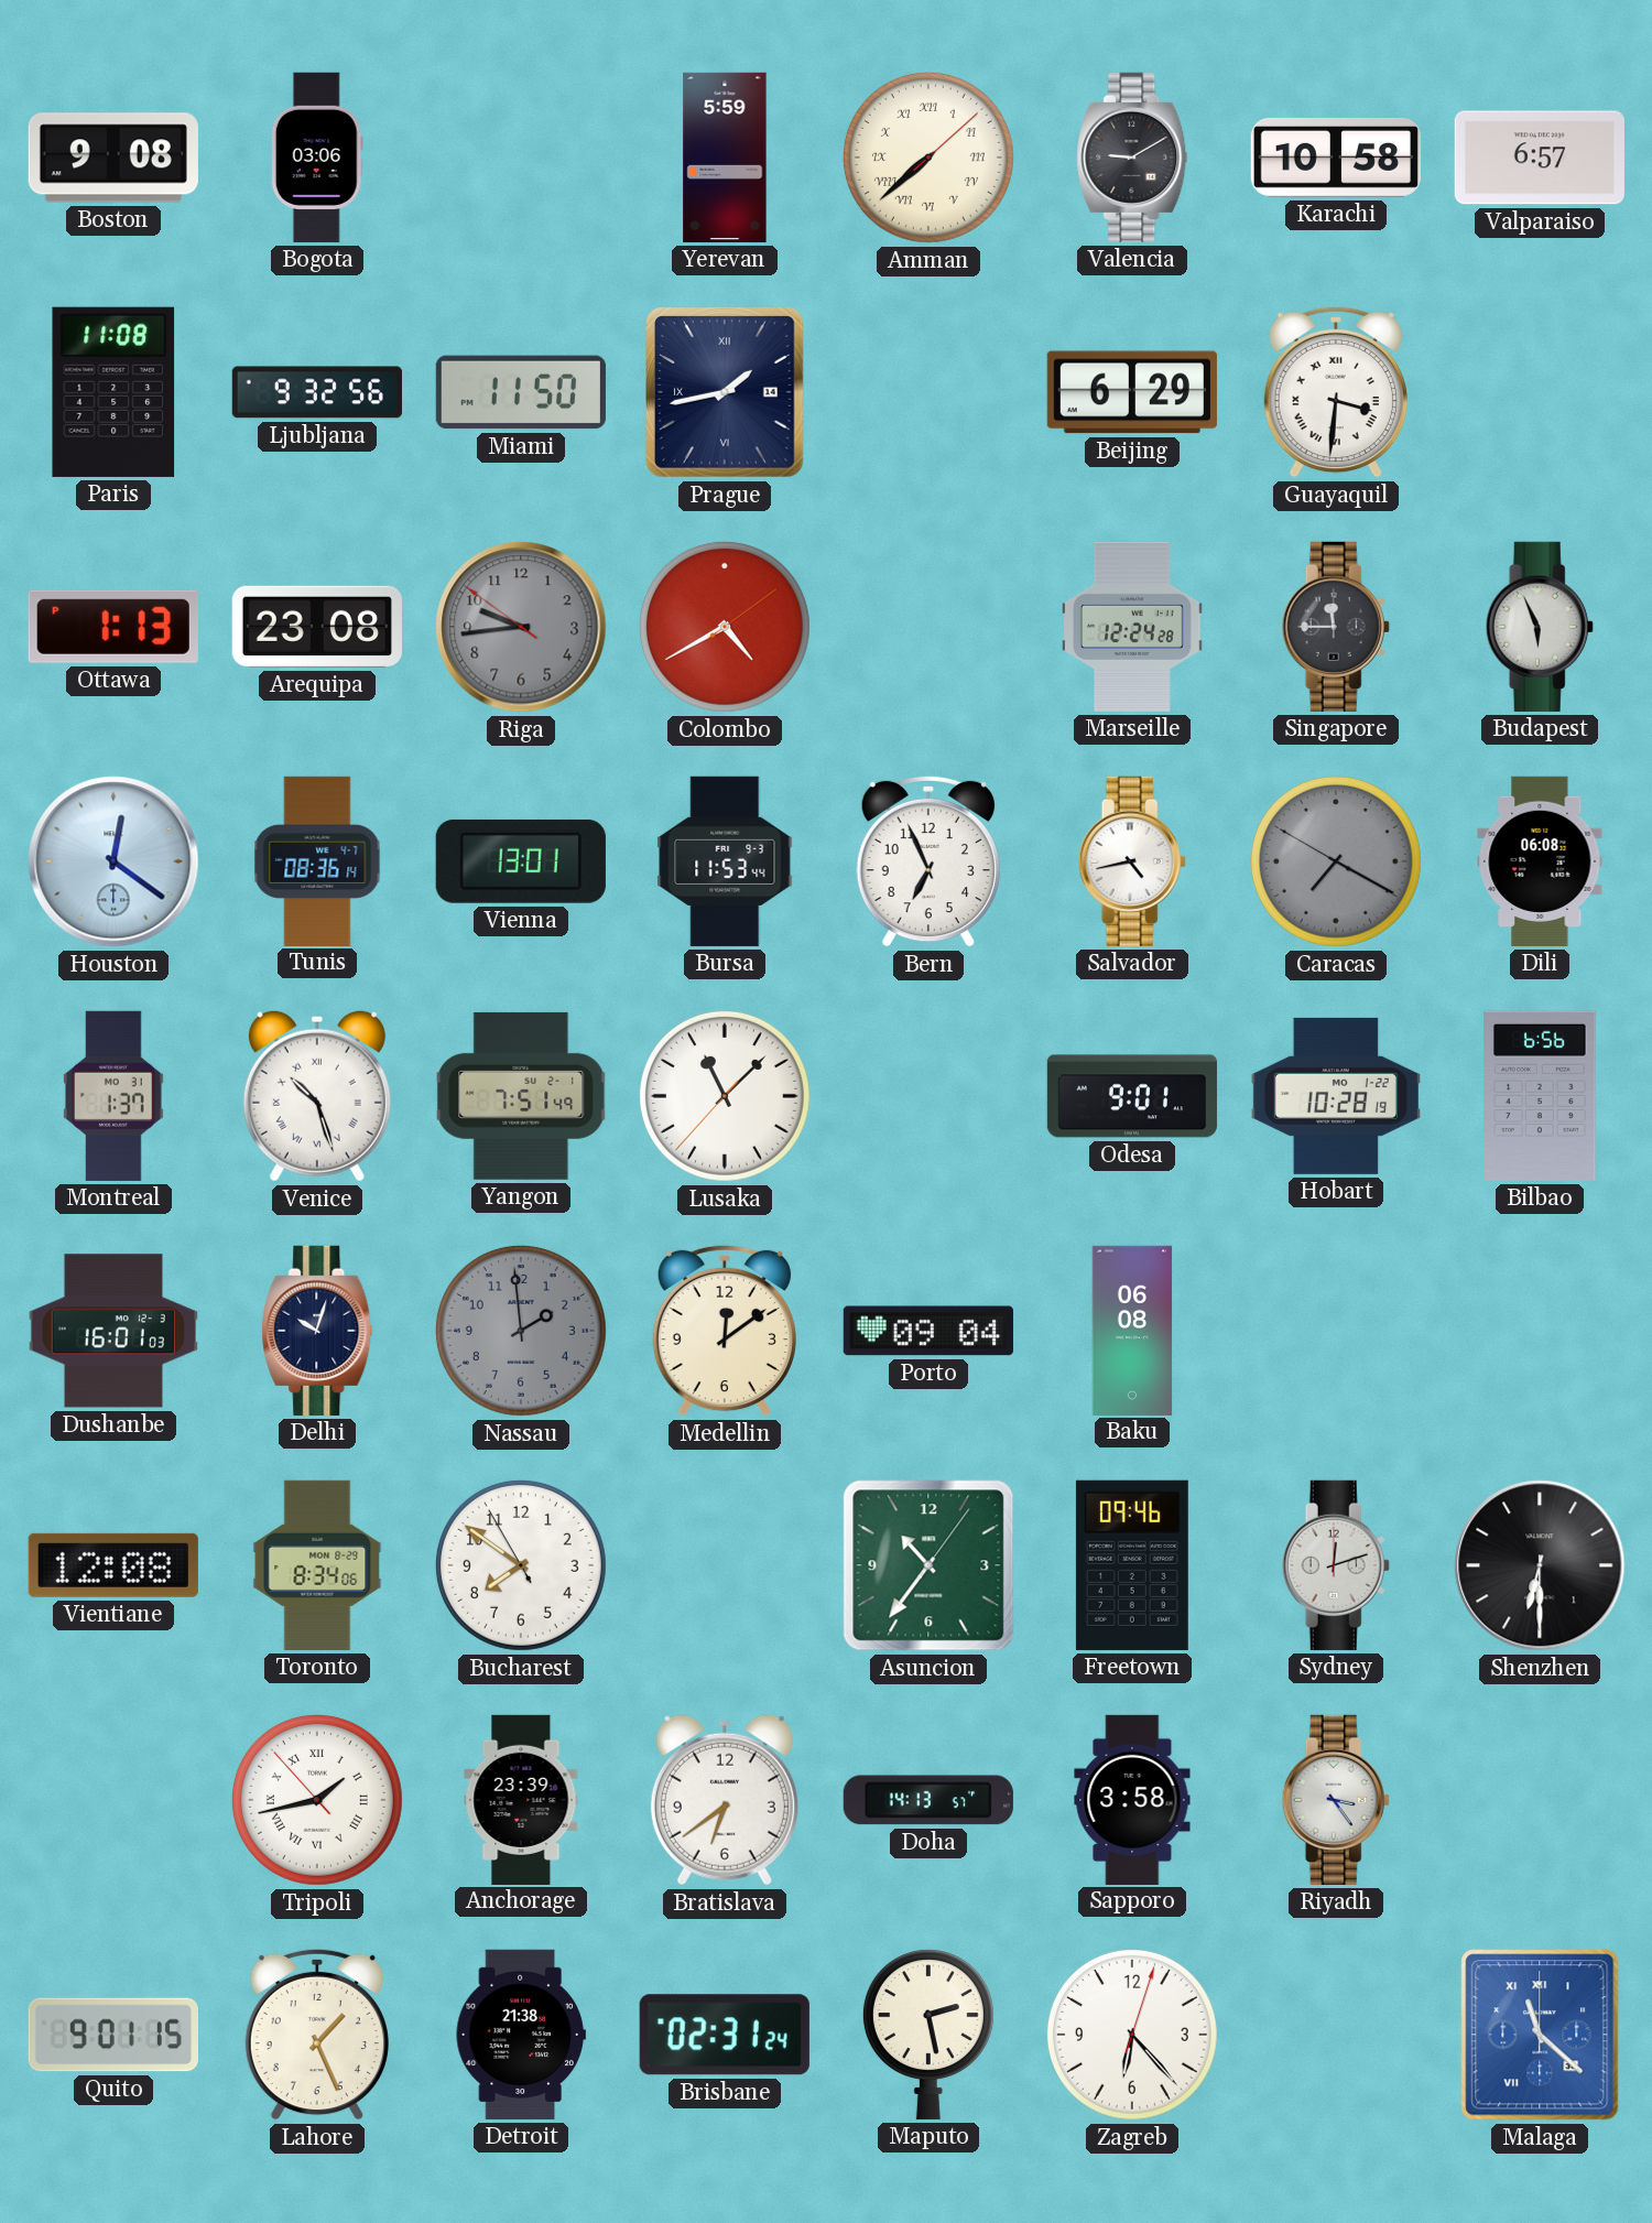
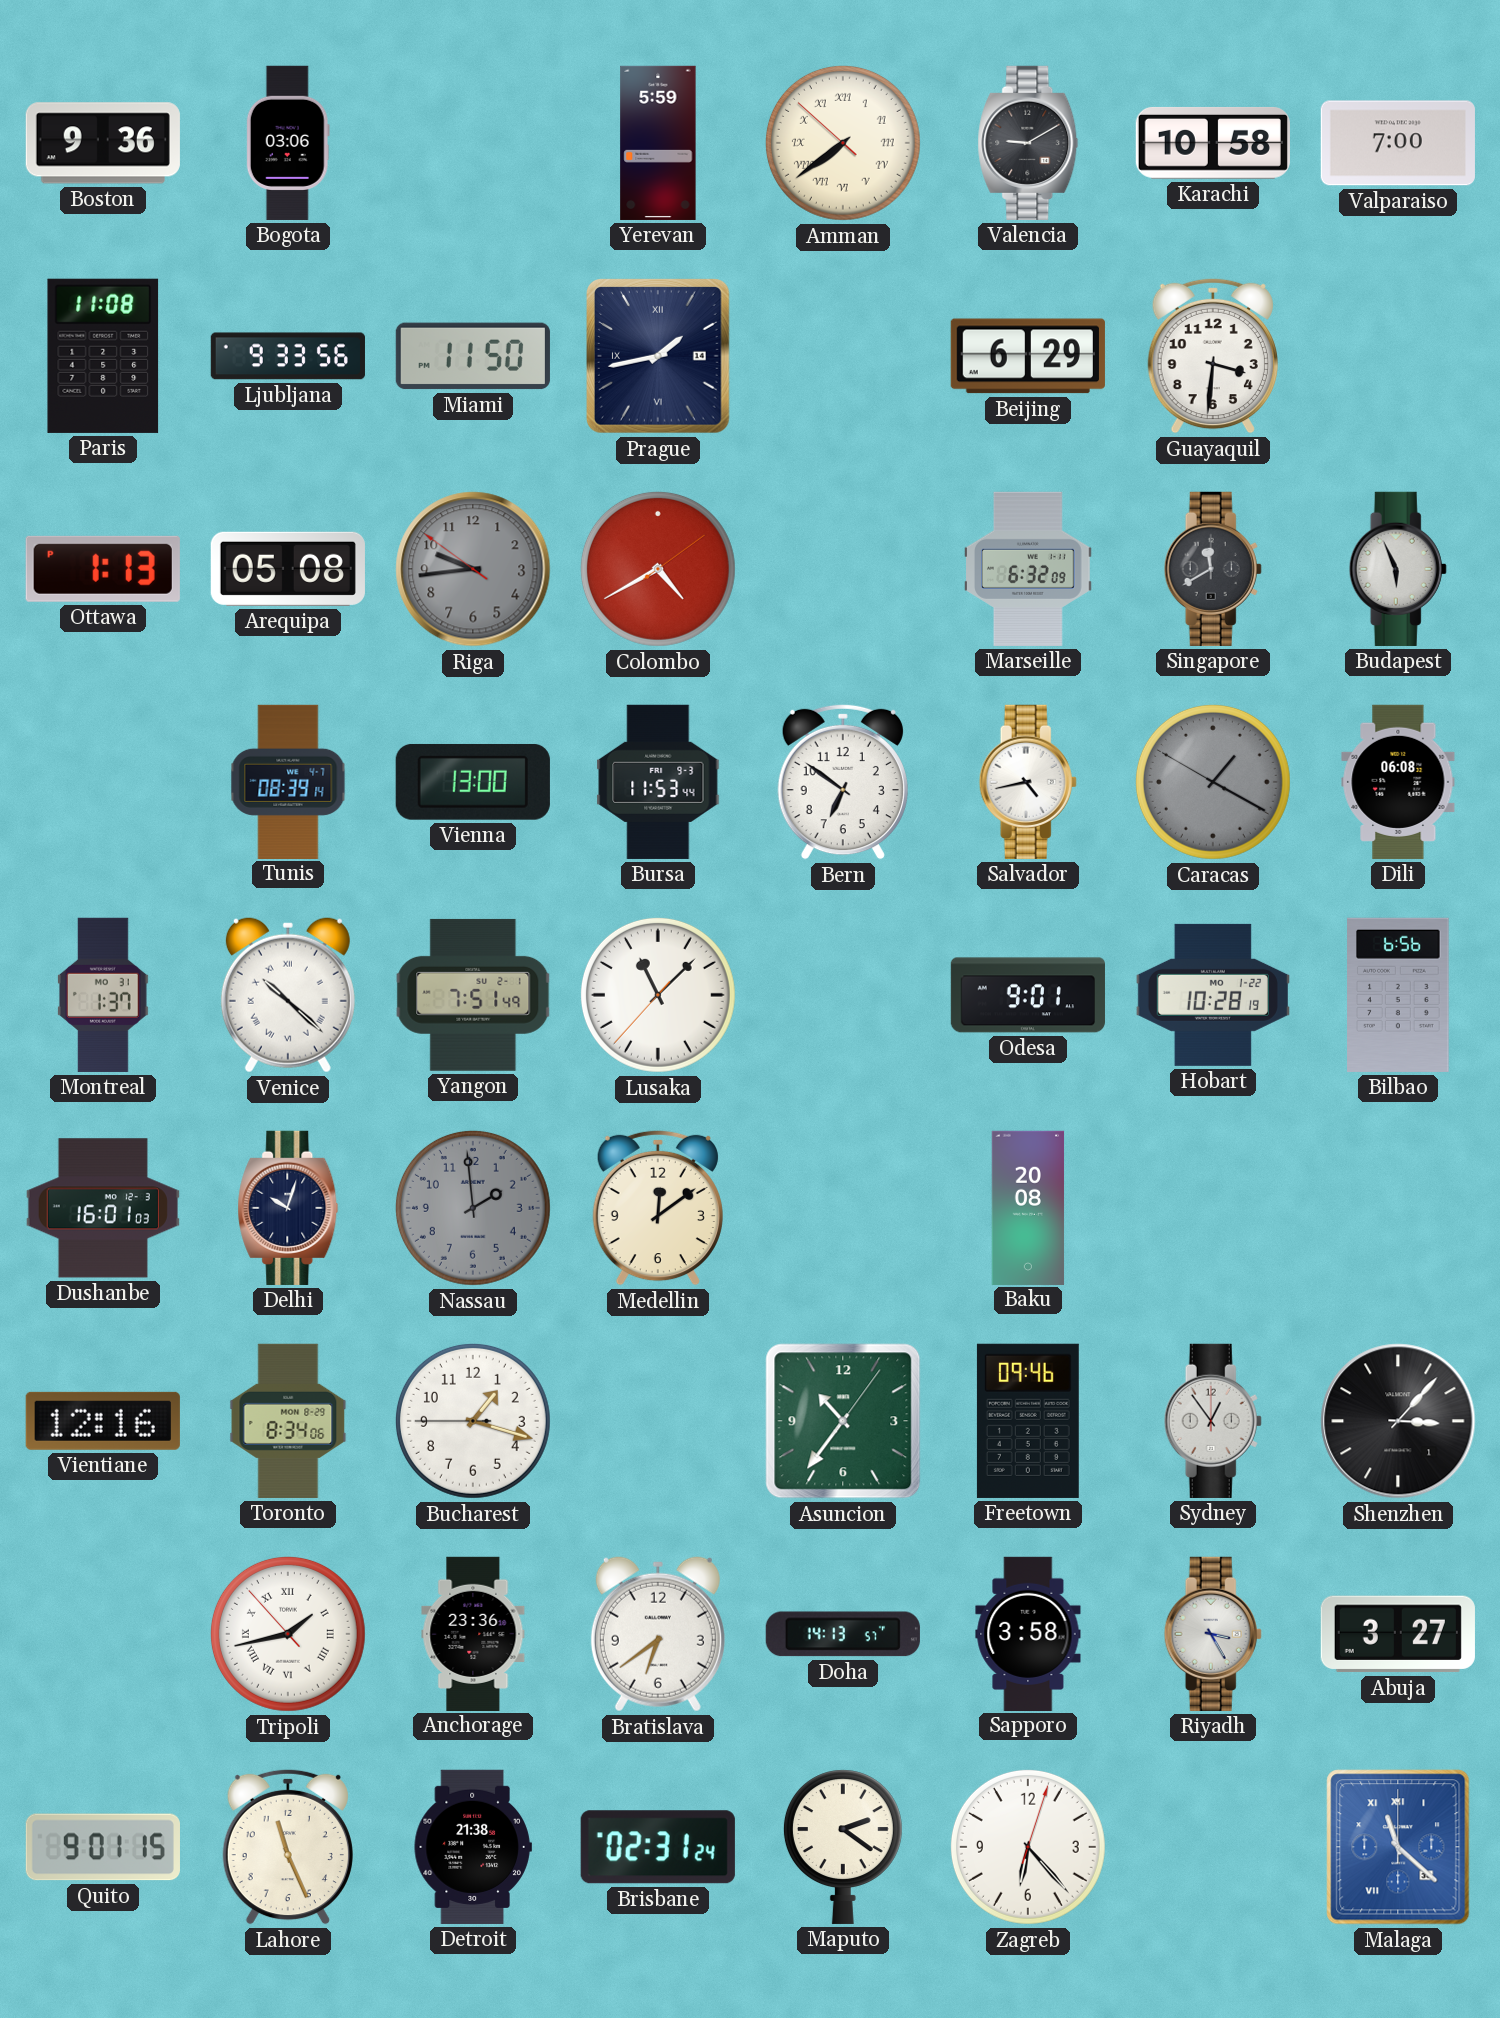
Boston: 9:08 -> 9:36 (103, 143)
Amman: 7:38:08 -> 7:38:52 (843, 143)
Valparaiso: 6:57 -> 7:00 (1398, 143)
Ljubljana: 9:32 -> 9:33 (288, 356)
Guayaquil numerals: Roman -> Arabic (1213, 356)
Arequipa: 23:08 -> 05:08 (288, 569)
Marseille: 12:24 -> 6:32 (1029, 569)
Singapore: 11:45 -> 11:40 (1213, 569)
Houston: 12:21 -> none (113, 861)
Tunis: 08:36 -> 08:39 (288, 781)
Vienna: 13:01 -> 13:00 (473, 782)
Bern: 6:56 -> 6:51 (843, 782)
Caracas: 7:19 -> 1:19 (1213, 782)
Venice: 10:27 -> 10:22 (288, 995)
Porto: 09:04 -> none (928, 1331)
Baku: 06:08 -> 20:08 (1028, 1207)
Vientiane: 12:08 -> 12:16 (103, 1421)
Bucharest: 7:50 -> 1:17 (473, 1421)
Sydney: 12:12 -> 12:54 (1213, 1421)
Shenzhen: 6:30 -> 3:07 (1398, 1421)
Anchorage: 23:39 -> 23:36 (473, 1633)
Riyadh: 3:24 -> 3:25 (1213, 1634)
Abuja: none -> 3:27 (1398, 1634)
Lahore: 1:26 -> 11:26 (288, 1847)
Maputo: 2:28 -> 2:21 (843, 1847)
